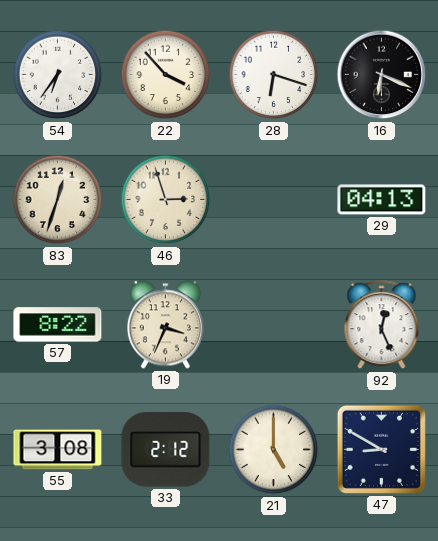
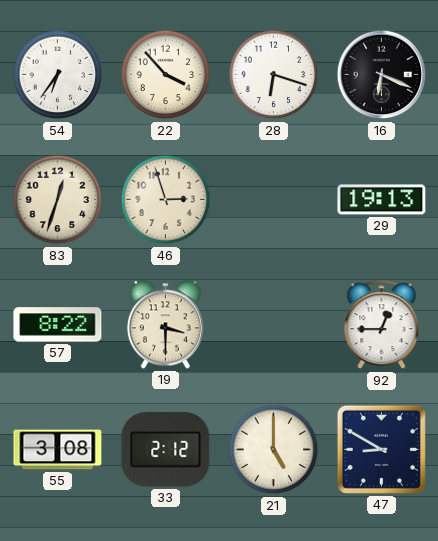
29: 04:13 -> 19:13 (382, 200)
19: 3:34 -> 3:30 (165, 325)
92: 12:26 -> 12:45 (382, 325)
